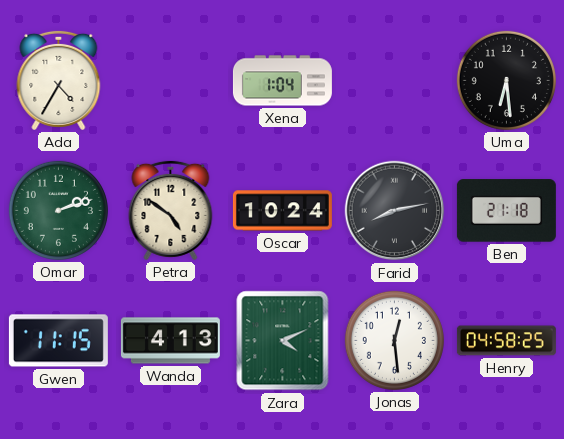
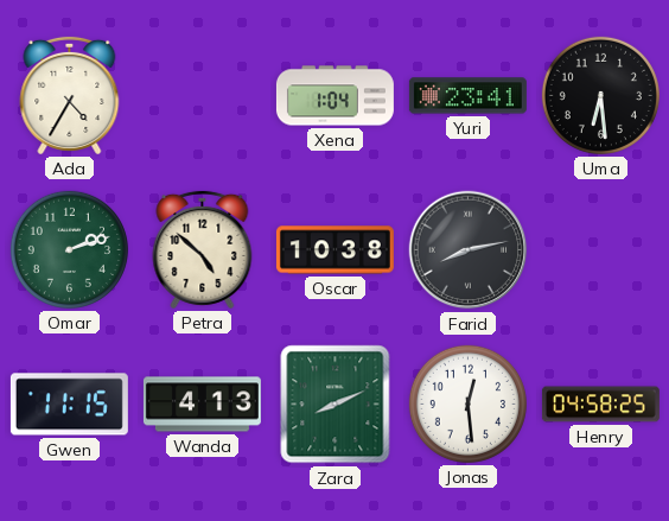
Yuri: none -> 23:41 (467, 96)
Petra: 4:51 -> 4:52 (203, 249)
Oscar: 10:24 -> 10:38 (334, 250)
Ben: 21:18 -> none (506, 211)
Zara: 4:11 -> 8:11 (336, 405)
